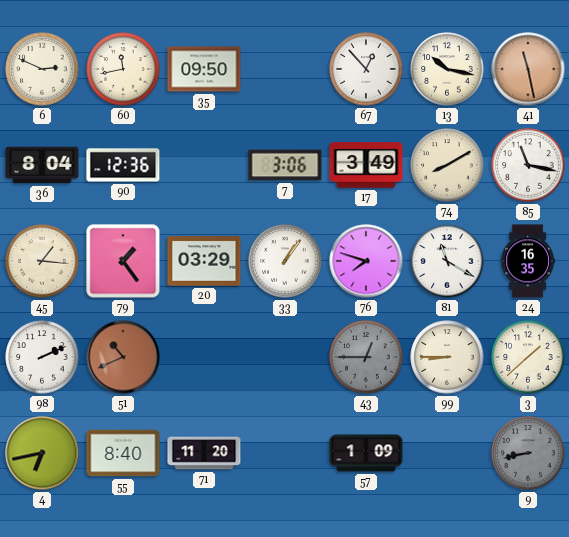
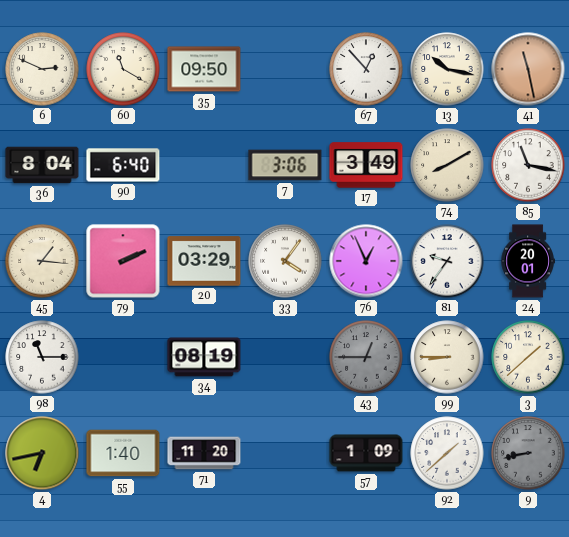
60: 11:43 -> 11:20 (123, 69)
90: 12:36 -> 6:40 (123, 165)
79: 1:24 -> 2:11 (123, 261)
33: 1:06 -> 4:06 (285, 261)
76: 7:48 -> 12:56 (366, 261)
81: 11:20 -> 9:36 (447, 261)
24: 16:35 -> 20:01 (528, 261)
98: 2:11 -> 11:15 (42, 357)
51: 10:41 -> none (123, 357)
34: none -> 08:19 (204, 357)
55: 8:40 -> 1:40 (123, 453)
92: none -> 1:38 (447, 453)
